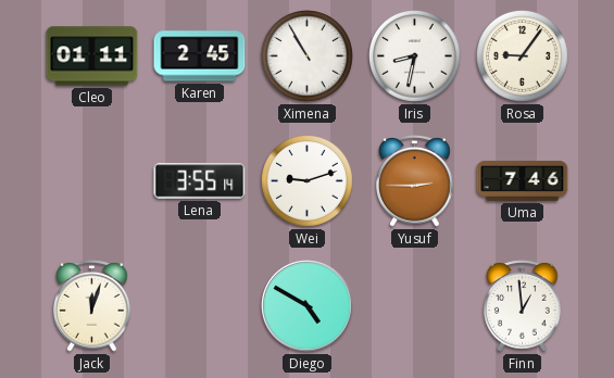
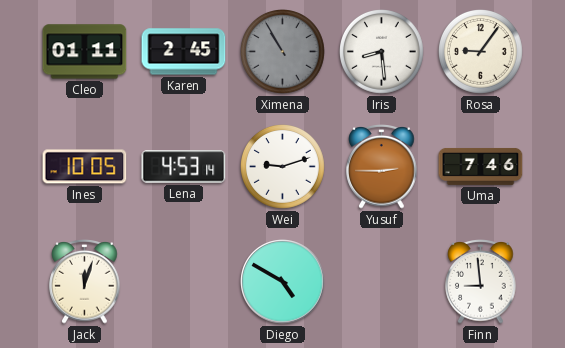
Ximena dial: white -> grey (283, 52)
Iris: 8:32 -> 8:29 (382, 52)
Ines: none -> 10:05 (85, 167)
Lena: 3:55 -> 4:53 (184, 167)
Finn: 12:59 -> 8:59 (481, 282)
